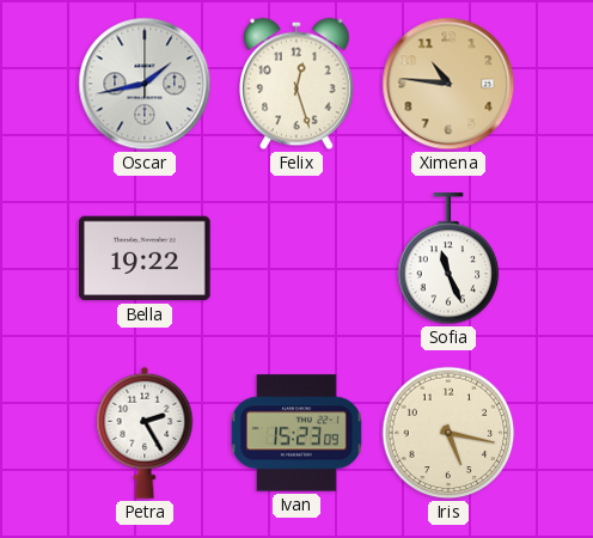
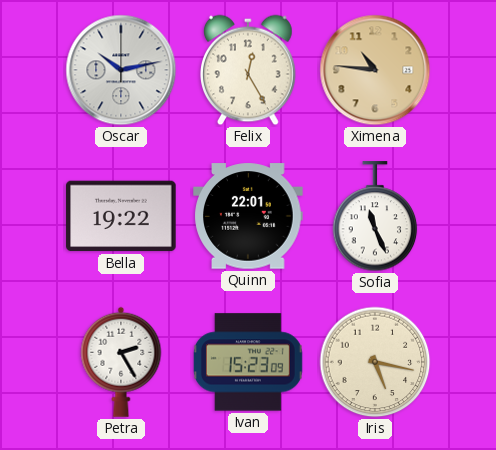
Oscar: 1:43 -> 10:13 (121, 70)
Felix: 12:27 -> 12:25 (249, 70)
Quinn: none -> 22:01 (248, 216)
